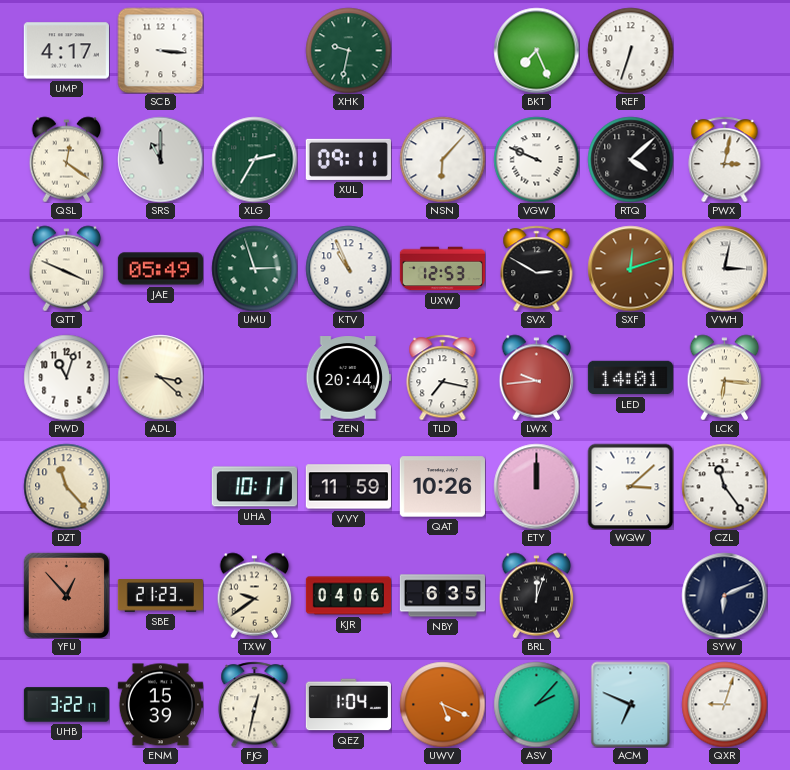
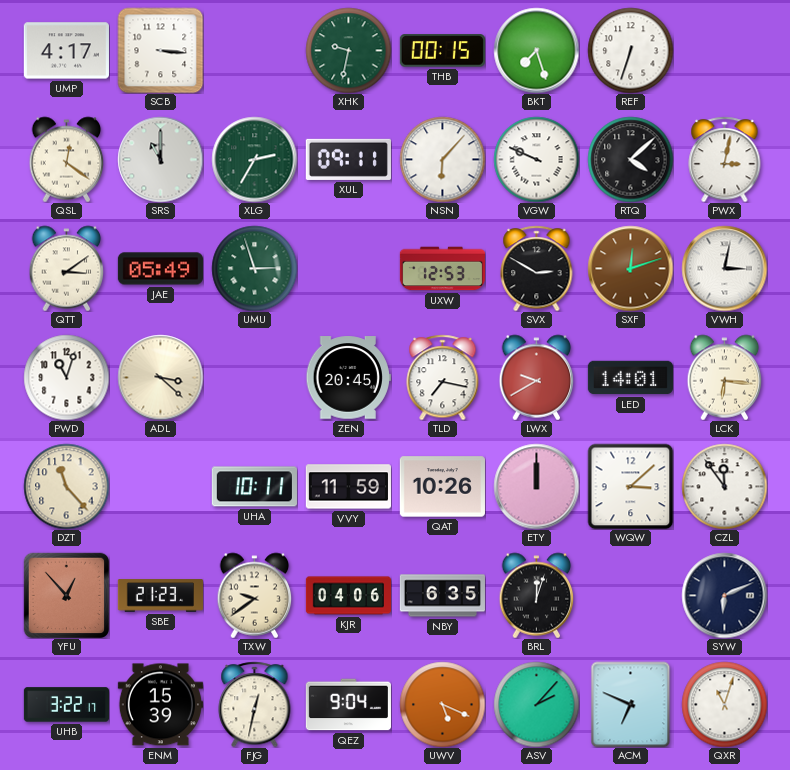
THB: none -> 00:15 (442, 51)
BKT: 7:26 -> 7:27 (536, 50)
QTT: 3:49 -> 3:09 (67, 268)
KTV: 10:56 -> none (348, 268)
ZEN: 20:44 -> 20:45 (348, 378)
LWX: 9:44 -> 9:40 (537, 377)
CZL: 11:24 -> 11:54 (724, 486)
QEZ: 1:04 -> 9:04 (348, 705)
QXR: 9:03 -> 11:03 (724, 704)
